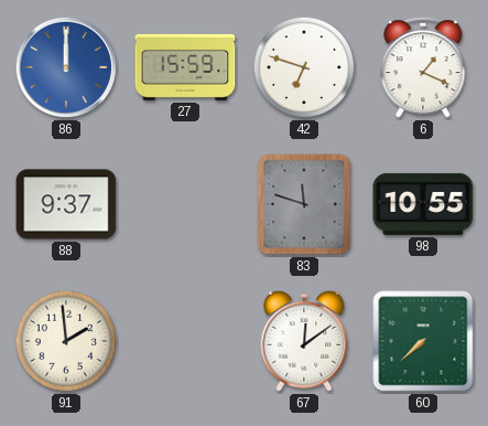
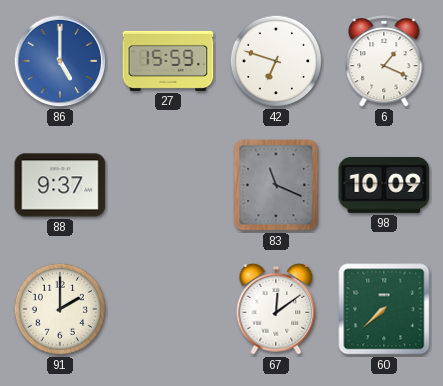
86: 12:00 -> 5:00 (60, 61)
83: 11:48 -> 11:19 (276, 185)
98: 10:55 -> 10:09 (384, 185)
91: 1:59 -> 2:00 (60, 309)
